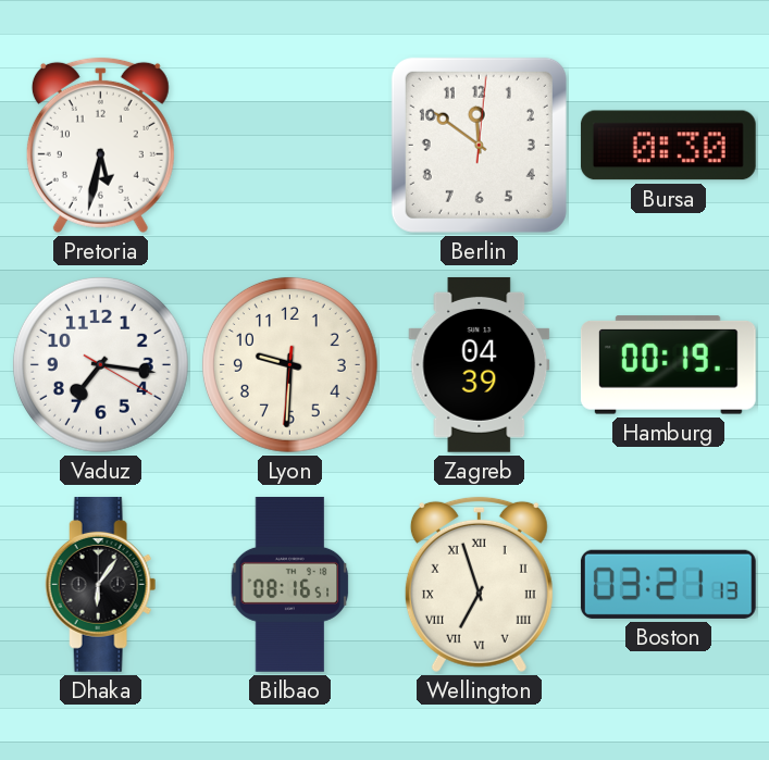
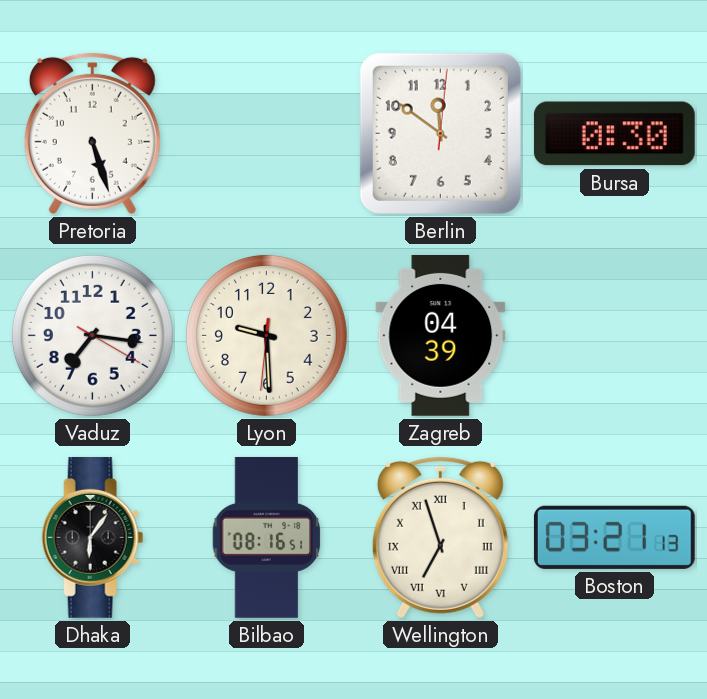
Pretoria: 5:32 -> 5:27 (92, 133)
Lyon: 9:30 -> 9:29 (266, 335)
Hamburg: 00:19 -> none (668, 365)
